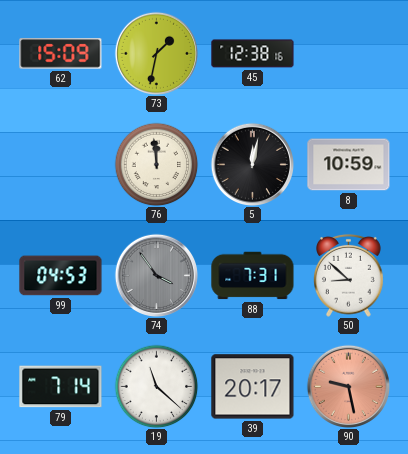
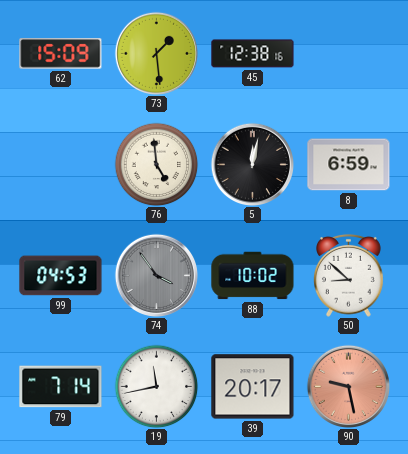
73: 1:32 -> 1:29 (156, 53)
76: 11:59 -> 4:59 (156, 164)
8: 10:59 -> 6:59 (349, 165)
88: 7:31 -> 10:02 (253, 276)
19: 11:22 -> 11:43 (156, 386)
